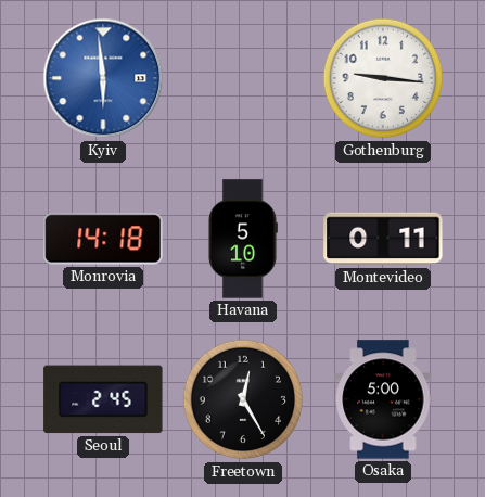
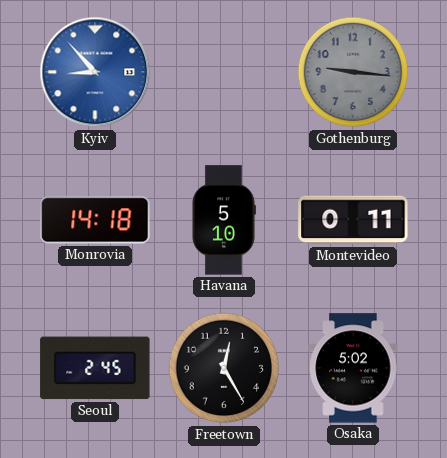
Kyiv: 5:59 -> 8:53 (95, 72)
Gothenburg dial: white -> grey (353, 72)
Osaka: 5:00 -> 5:02 (353, 368)
